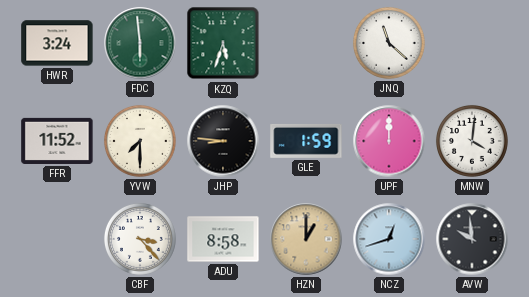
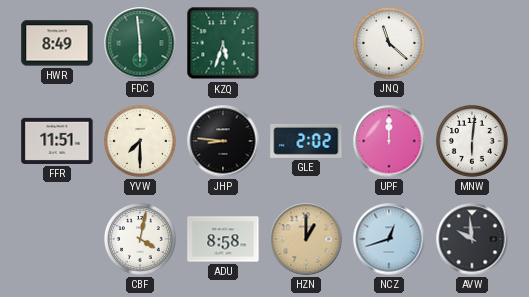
HWR: 3:24 -> 8:49 (57, 43)
FFR: 11:52 -> 11:51 (57, 141)
GLE: 1:59 -> 2:02 (306, 141)
MNW: 4:01 -> 6:01 (472, 141)
CBF: 3:23 -> 4:02 (140, 239)
